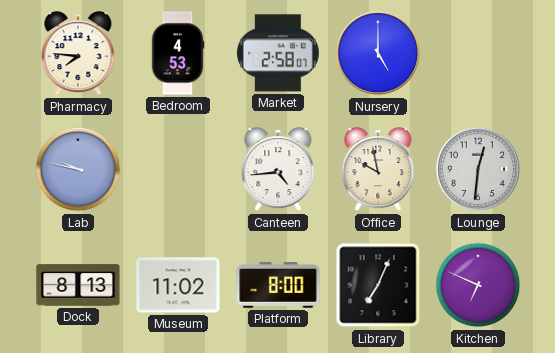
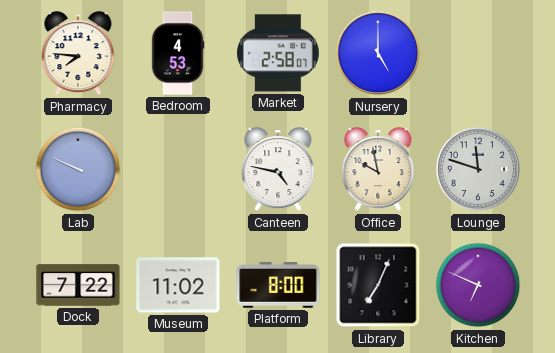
Lab: 9:47 -> 9:49 (78, 169)
Canteen: 4:44 -> 4:47 (278, 170)
Lounge: 12:31 -> 11:48 (478, 169)
Dock: 8:13 -> 7:22 (78, 285)
